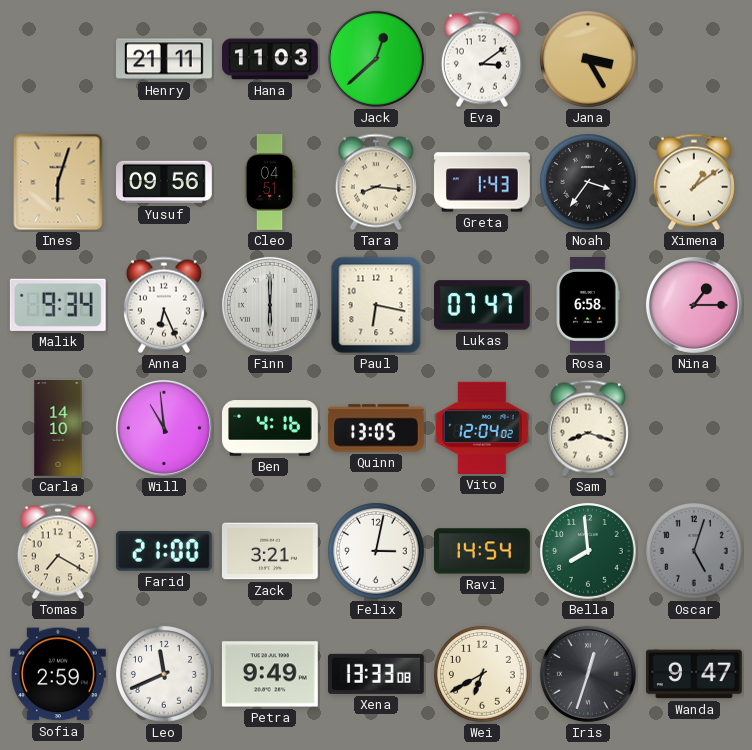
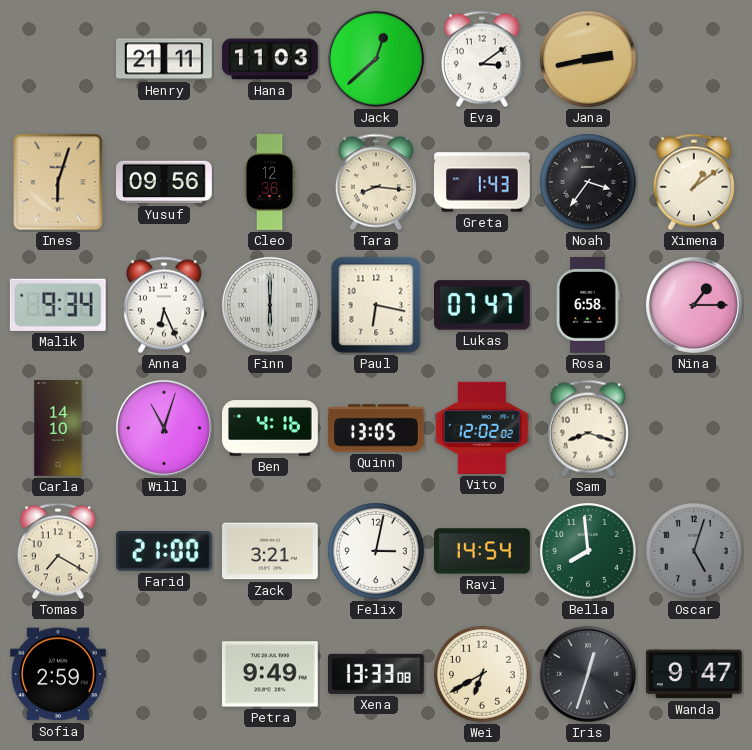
Jana: 3:25 -> 2:43 (589, 60)
Cleo: 04:51 -> 12:36 (270, 182)
Will: 10:59 -> 11:03 (164, 428)
Vito: 12:04 -> 12:02 (483, 428)
Leo: 11:41 -> none (165, 675)
